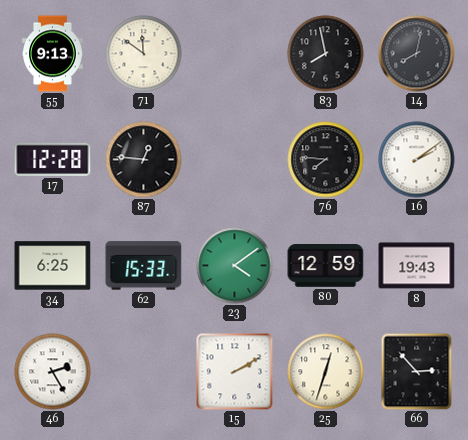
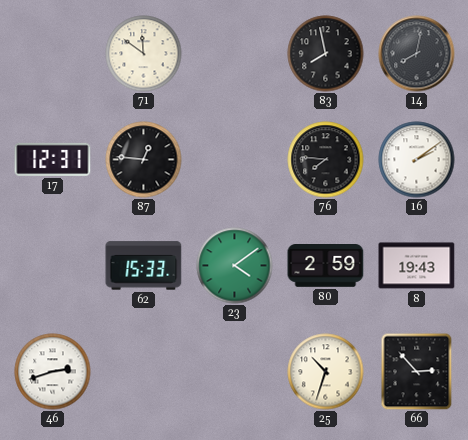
55: 9:13 -> none (53, 54)
17: 12:28 -> 12:31 (53, 159)
34: 6:25 -> none (53, 266)
80: 12:59 -> 2:59 (326, 266)
46: 2:25 -> 2:42 (53, 372)
15: 2:10 -> none (235, 372)
25: 12:33 -> 10:33 (326, 372)
